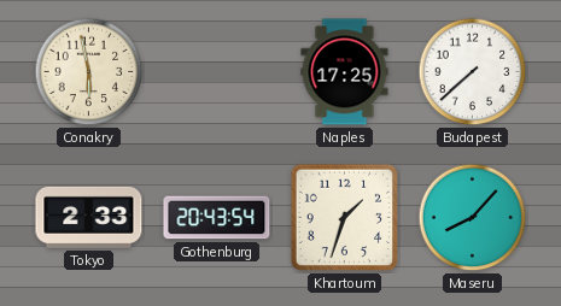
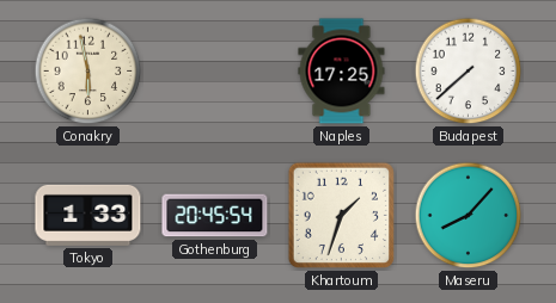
Tokyo: 2:33 -> 1:33 (88, 215)
Gothenburg: 20:43 -> 20:45 (215, 216)
